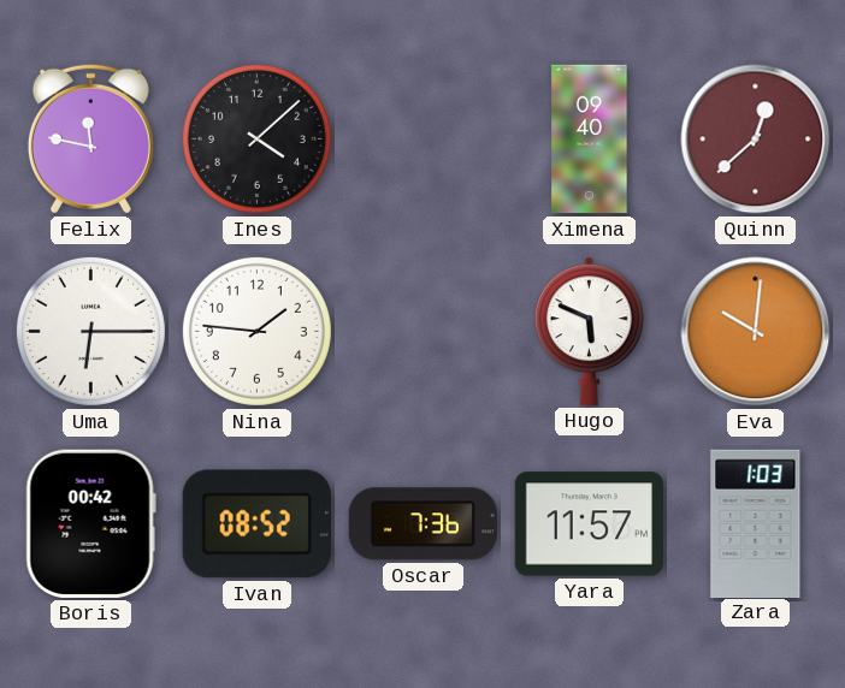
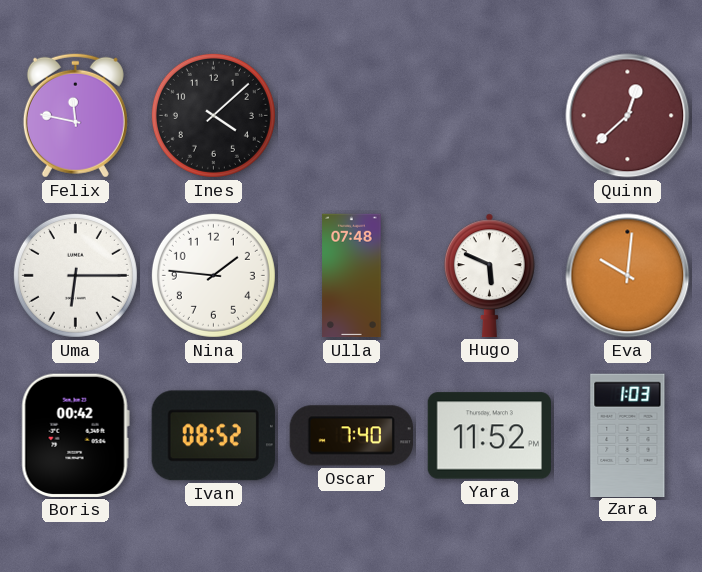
Ximena: 09:40 -> none (590, 140)
Ulla: none -> 07:48 (352, 276)
Oscar: 7:36 -> 7:40 (351, 436)
Yara: 11:57 -> 11:52 (489, 436)
